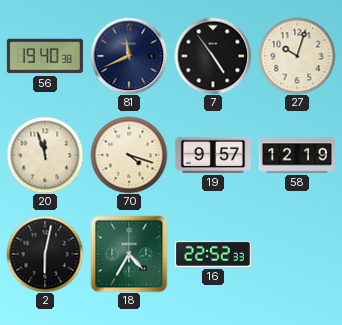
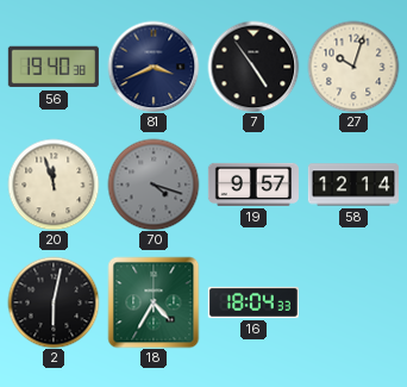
81: 11:41 -> 3:41 (154, 67)
70 dial: cream -> grey (154, 185)
58: 12:19 -> 12:14 (353, 185)
16: 22:52 -> 18:04 (253, 302)
